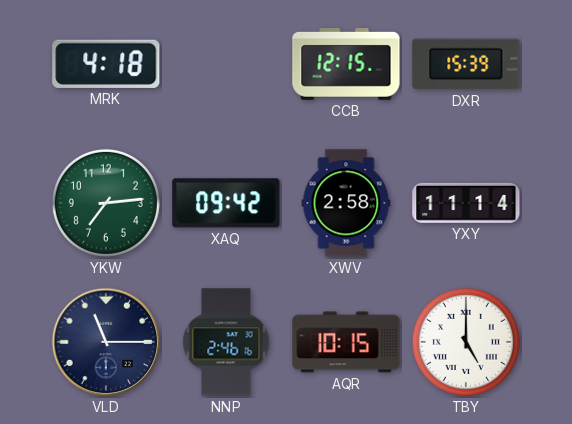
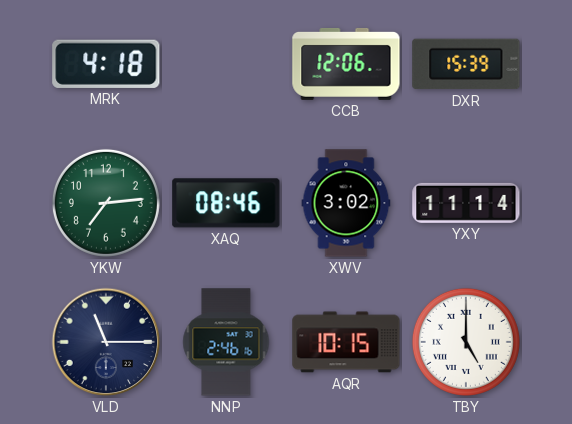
CCB: 12:15 -> 12:06 (346, 64)
XAQ: 09:42 -> 08:46 (226, 203)
XWV: 2:58 -> 3:02 (346, 203)
